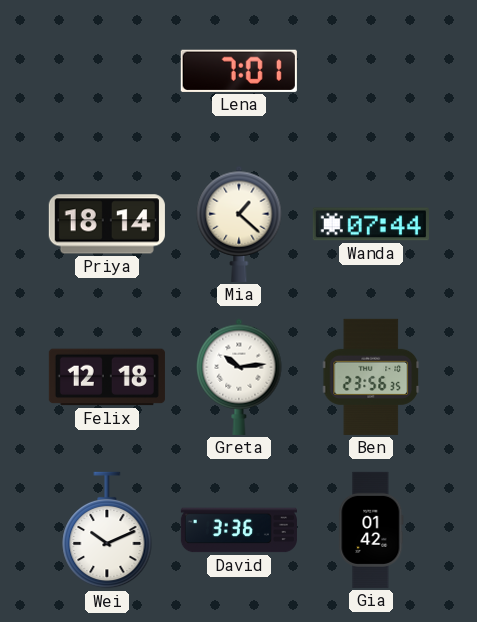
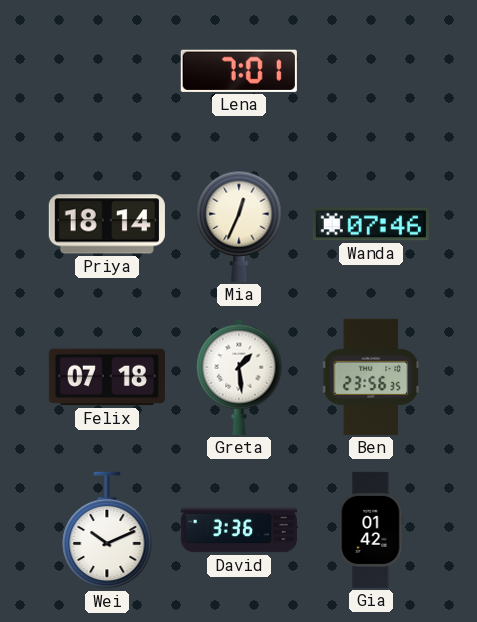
Mia: 1:22 -> 12:34 (239, 224)
Wanda: 07:44 -> 07:46 (371, 224)
Felix: 12:18 -> 07:18 (107, 377)
Greta: 10:14 -> 1:29 (239, 377)
